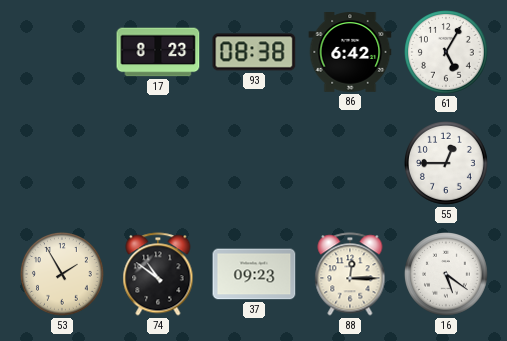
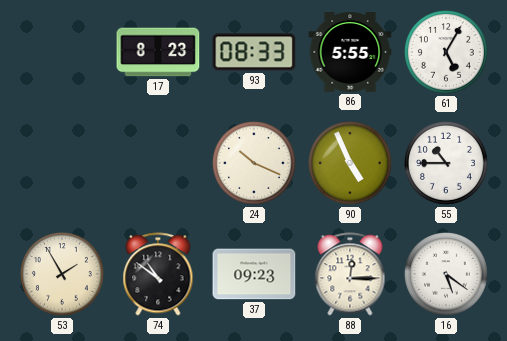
93: 08:38 -> 08:33 (254, 52)
86: 6:42 -> 5:55 (350, 53)
24: none -> 10:19 (255, 164)
90: none -> 4:56 (351, 164)
55: 12:45 -> 10:45 (447, 164)
